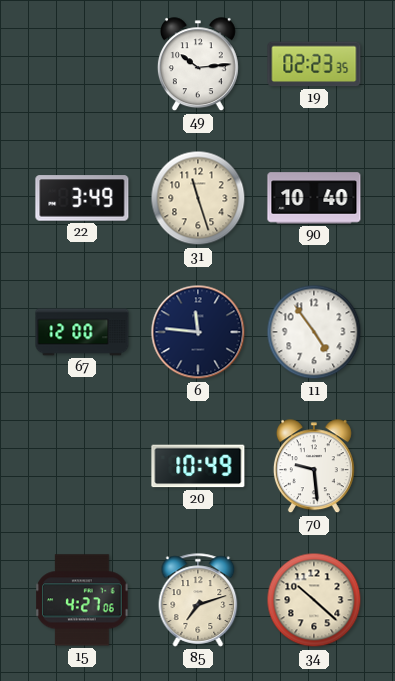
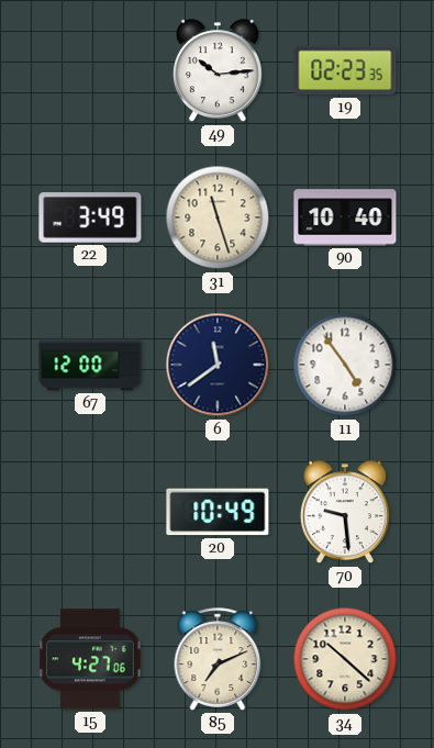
6: 11:46 -> 11:39 (218, 365)
85: 7:12 -> 7:11 (218, 659)
